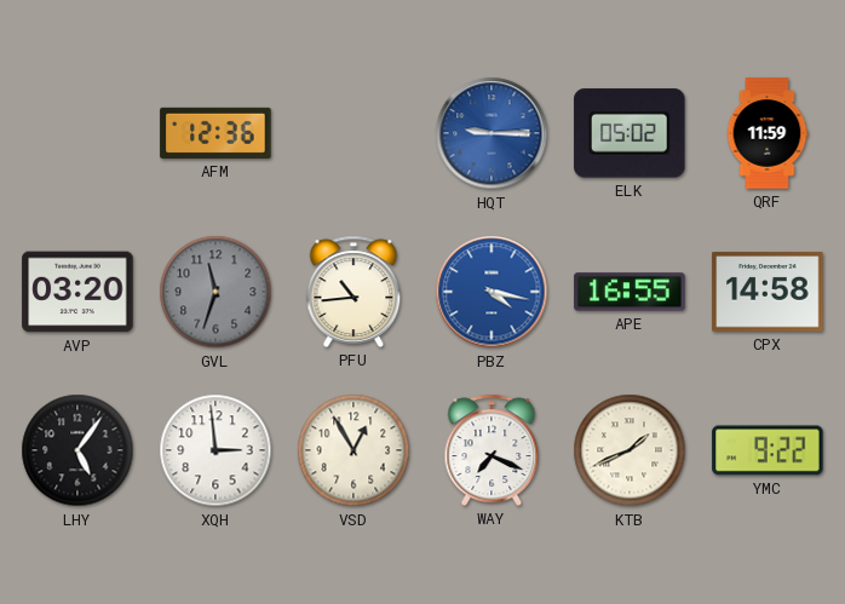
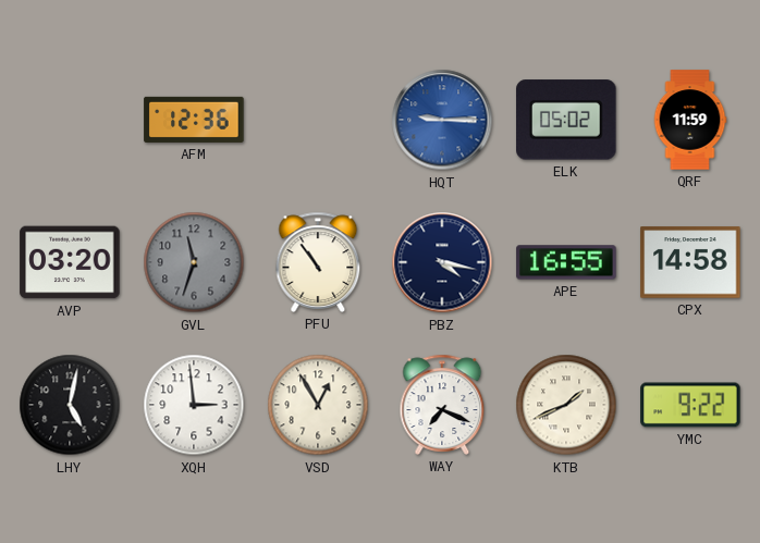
PFU: 10:44 -> 10:54 (318, 262)
PBZ dial: blue -> navy (442, 262)
LHY: 5:06 -> 5:02 (70, 405)
